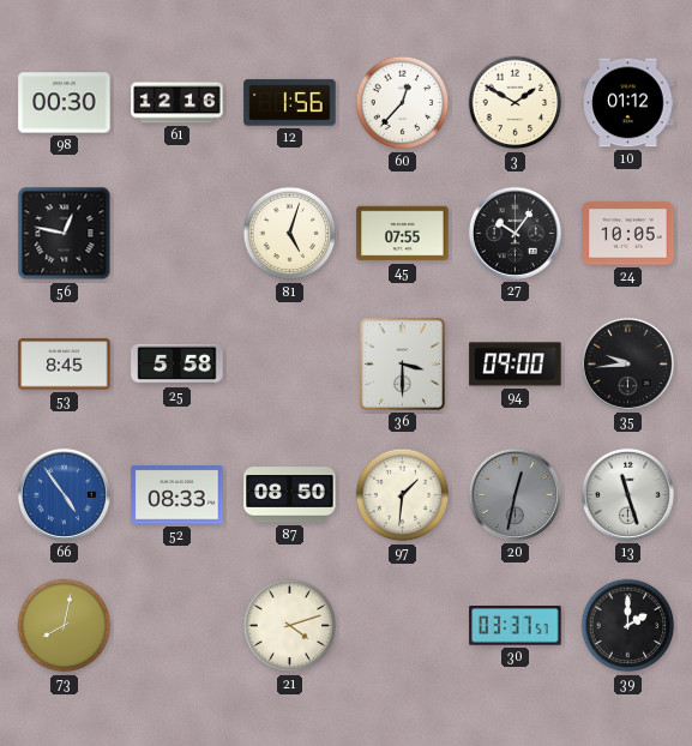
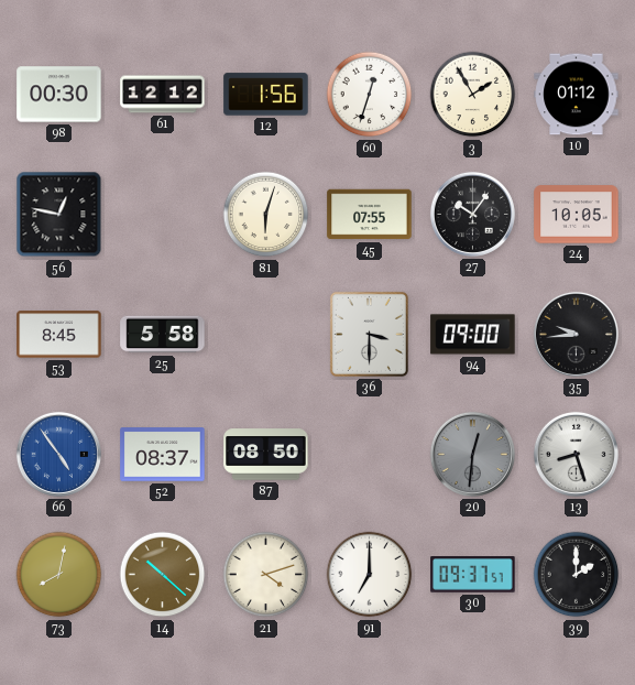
61: 12:16 -> 12:12 (163, 95)
60: 12:37 -> 12:33 (370, 95)
3: 1:50 -> 1:55 (473, 95)
81: 5:03 -> 6:03 (266, 215)
52: 08:33 -> 08:37 (163, 455)
97: 1:31 -> none (403, 495)
20: 12:32 -> 12:31 (472, 454)
13: 11:27 -> 8:27 (576, 454)
14: none -> 10:22 (163, 575)
91: none -> 7:00 (370, 575)
30: 03:37 -> 09:37 (473, 575)
